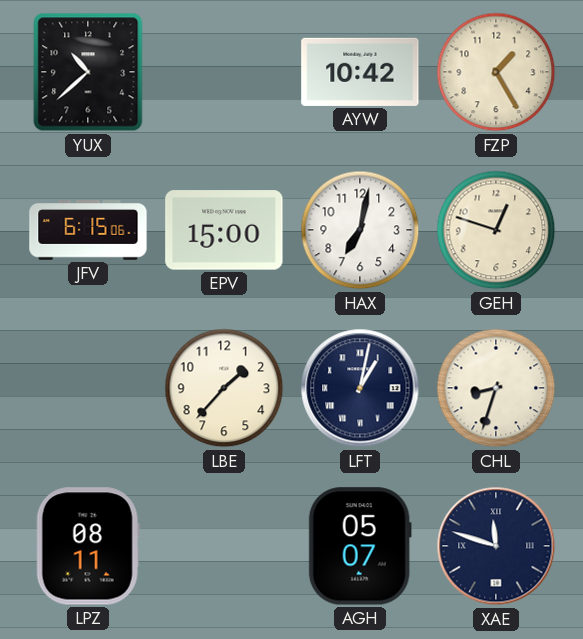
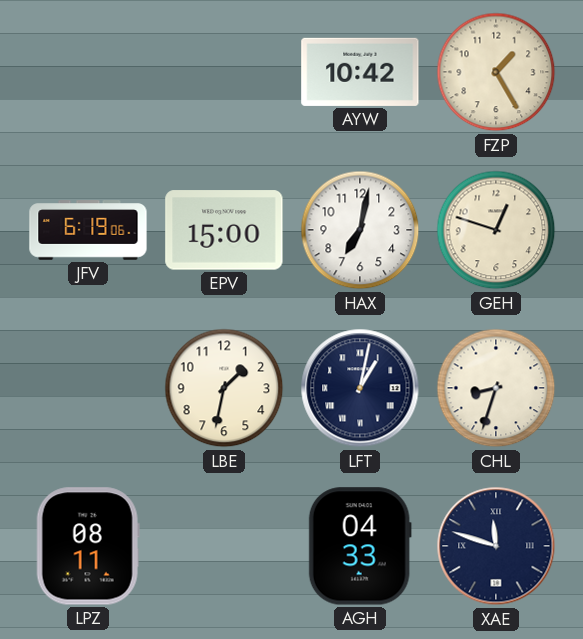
YUX: 10:38 -> none (88, 72)
JFV: 6:15 -> 6:19 (88, 230)
LBE: 1:37 -> 1:32 (224, 388)
AGH: 05:07 -> 04:33 (360, 546)
